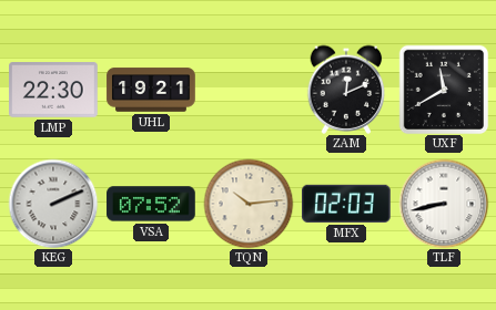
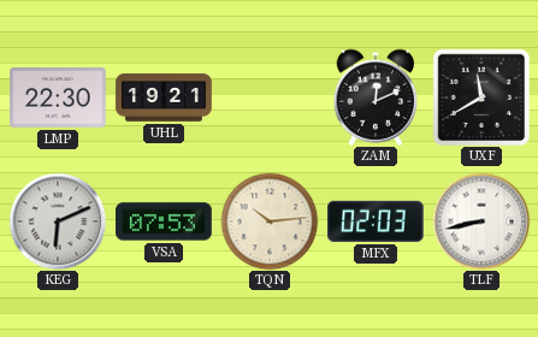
KEG: 2:11 -> 6:11 (58, 221)
VSA: 07:52 -> 07:53 (164, 221)
